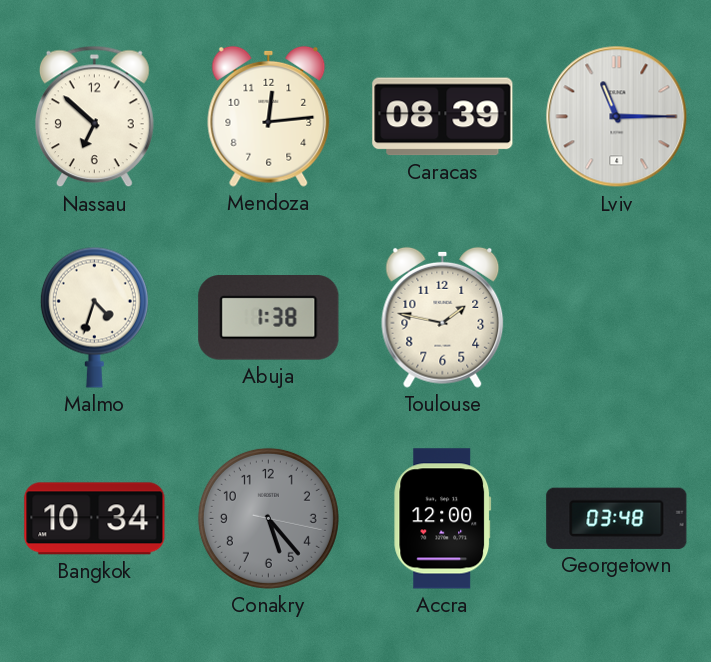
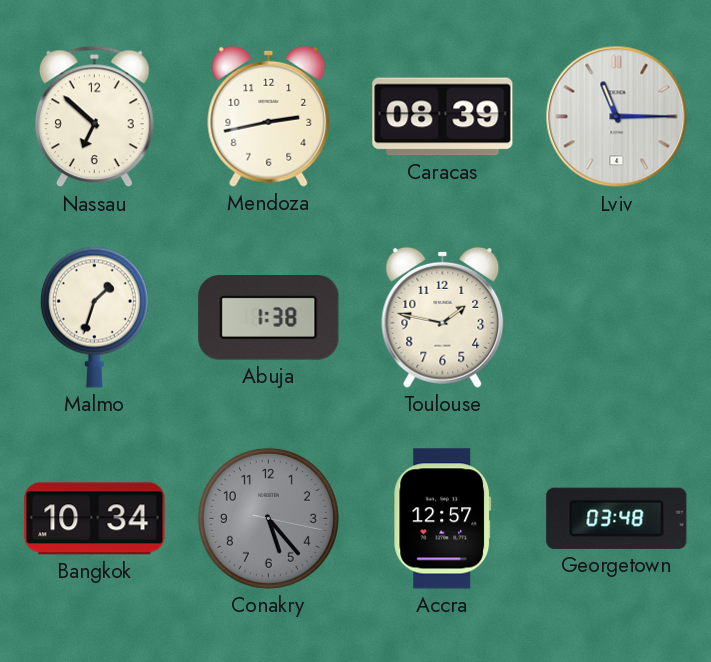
Mendoza: 12:14 -> 2:43 (269, 116)
Malmo: 4:33 -> 1:33 (94, 317)
Accra: 12:00 -> 12:57 (443, 519)
